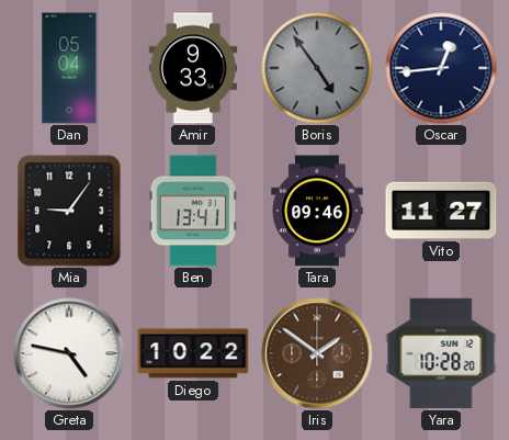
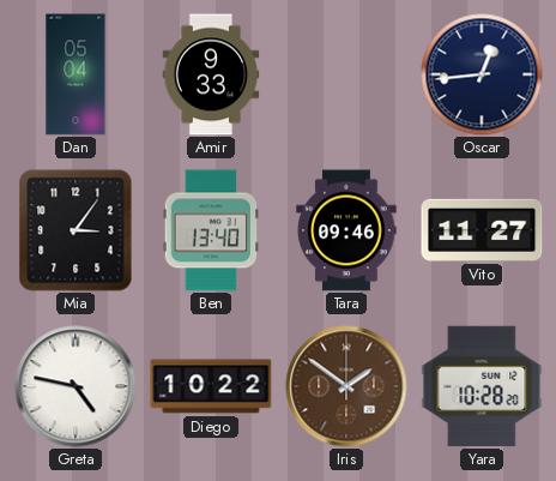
Boris: 4:54 -> none (317, 68)
Mia: 9:06 -> 3:06 (75, 230)
Ben: 13:41 -> 13:40 (211, 230)
